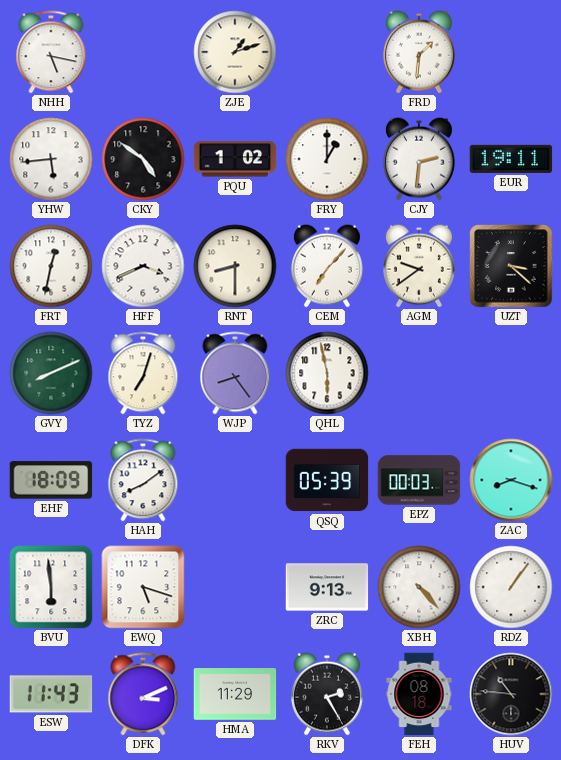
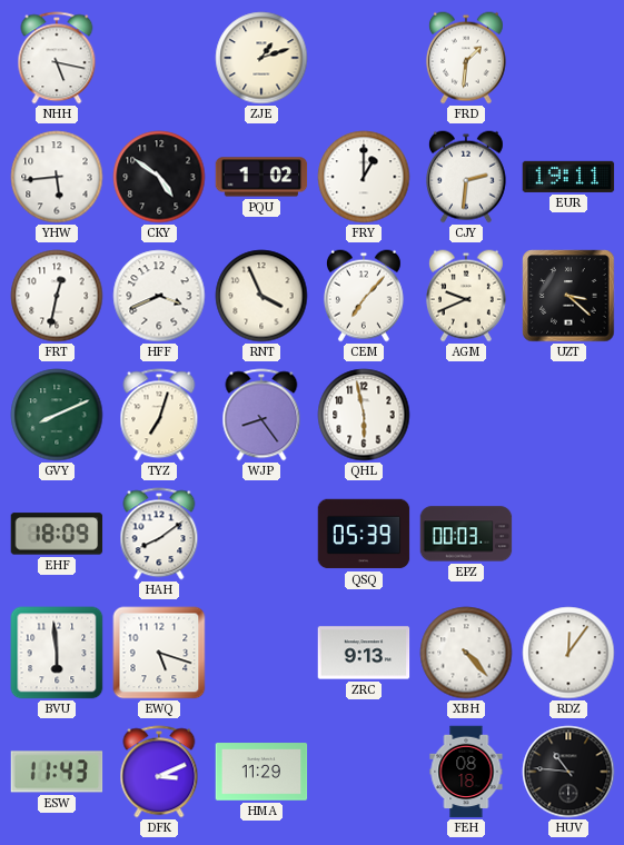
RNT: 8:30 -> 3:56 (261, 296)
AGM: 9:39 -> 9:41 (466, 296)
ZAC: 8:18 -> none (511, 480)
RDZ: 1:06 -> 12:06 (568, 653)
RKV: 2:25 -> none (327, 694)
